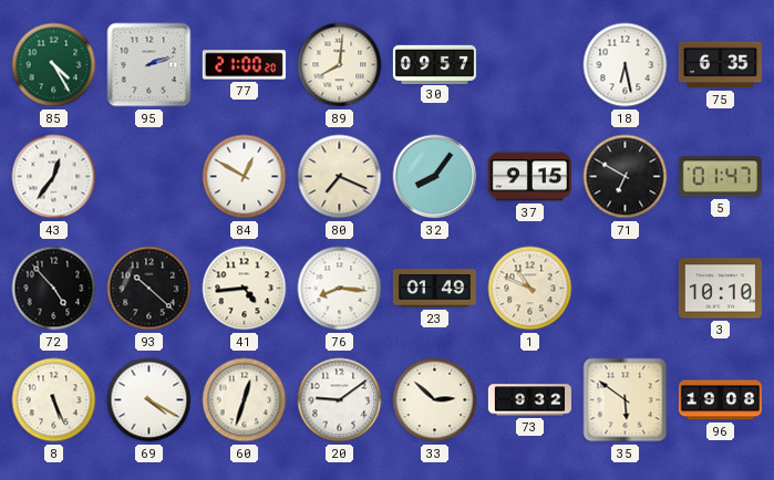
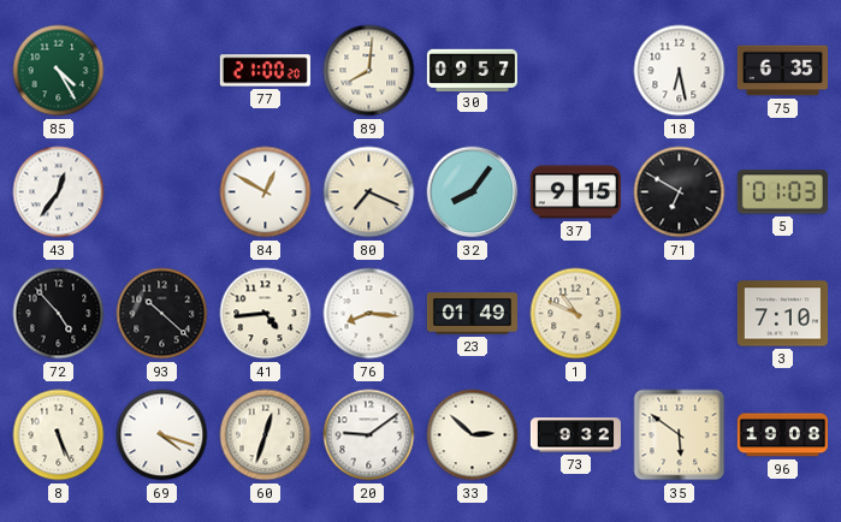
95: 2:12 -> none (149, 65)
5: 01:47 -> 01:03 (782, 192)
3: 10:10 -> 7:10 (782, 314)
69: 4:20 -> 4:18 (162, 435)
